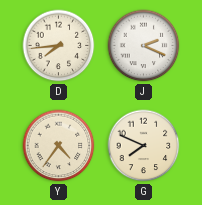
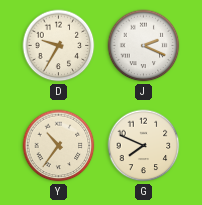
D: 7:44 -> 9:35 (59, 46)
Y: 4:36 -> 10:36 (59, 146)
